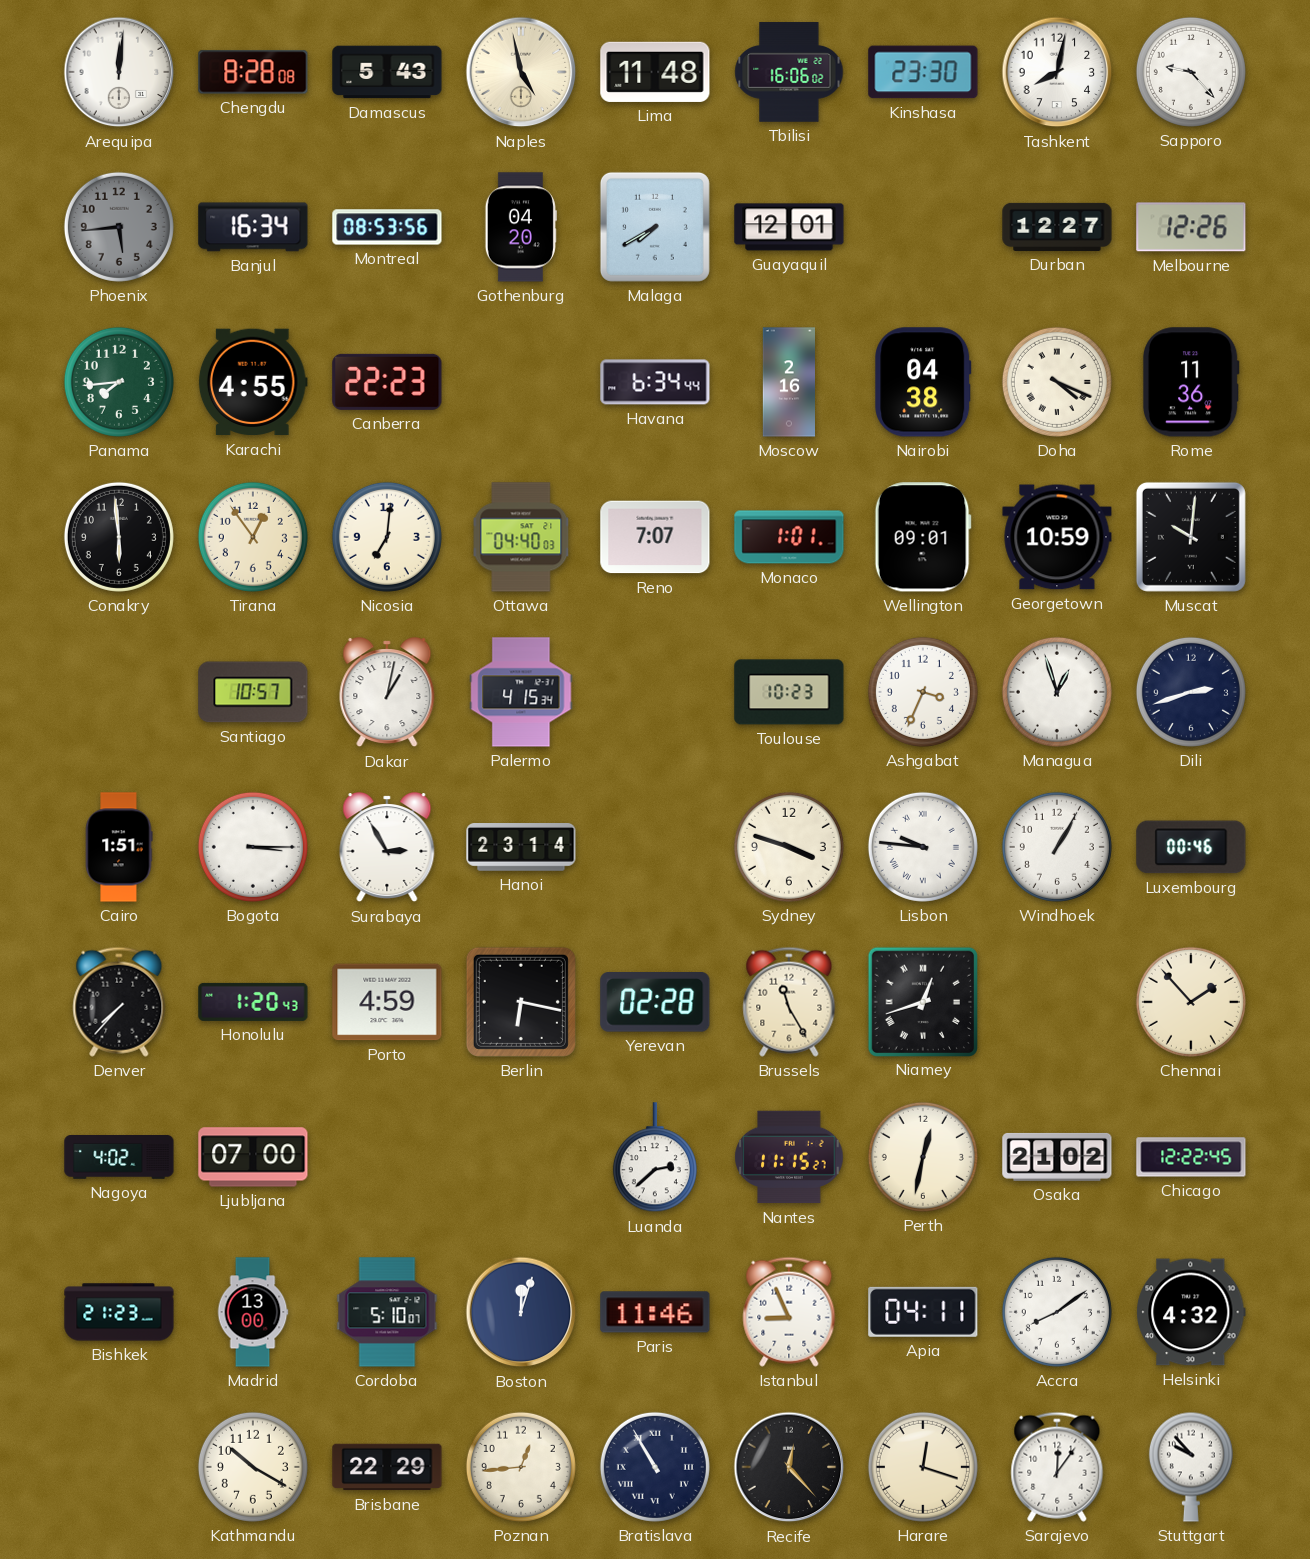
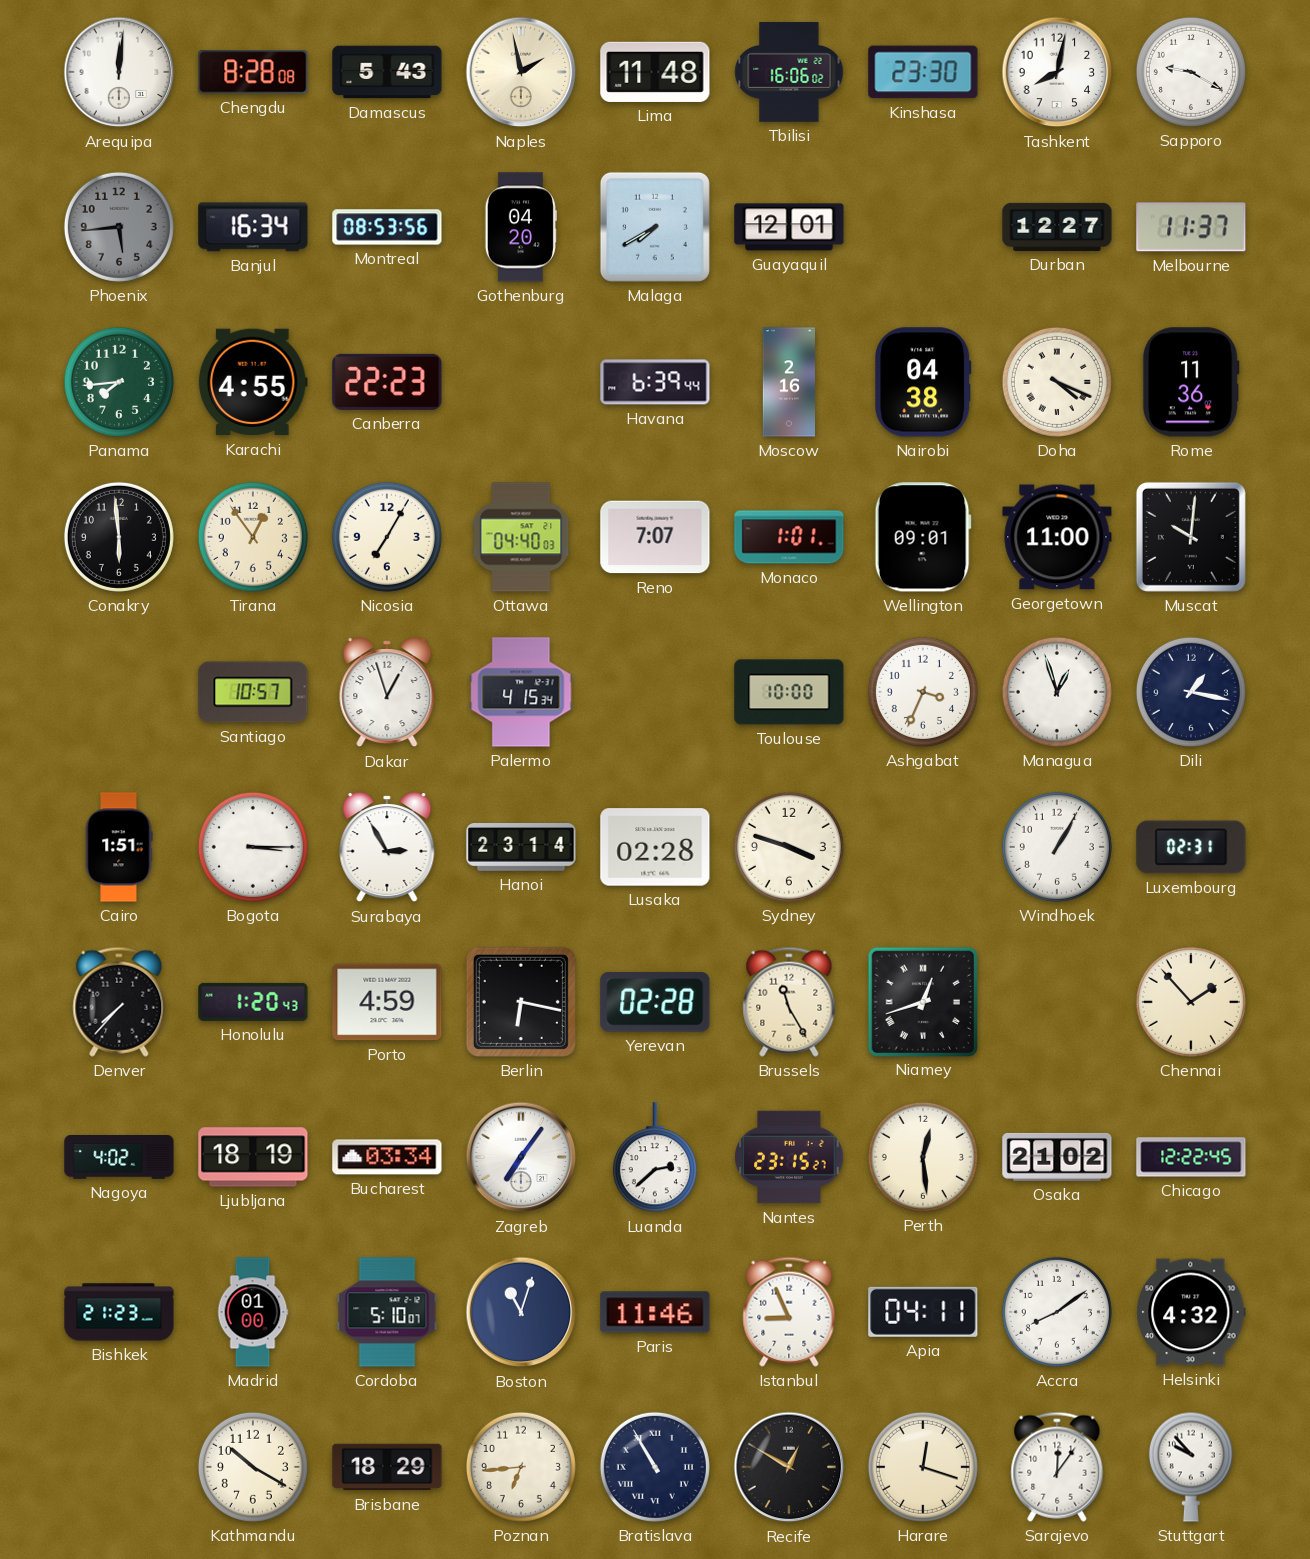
Naples: 4:58 -> 1:58 (521, 72)
Sapporo: 9:23 -> 9:20 (1191, 72)
Melbourne: 12:26 -> 11:37 (1191, 227)
Havana: 6:34 -> 6:39 (655, 382)
Nicosia: 7:01 -> 7:05 (387, 537)
Georgetown: 10:59 -> 11:00 (1057, 537)
Dakar: 1:02 -> 12:57 (387, 693)
Toulouse: 10:23 -> 10:00 (789, 692)
Dili: 2:42 -> 1:17 (1191, 692)
Lusaka: none -> 02:28 (655, 847)
Lisbon: 9:46 -> none (923, 847)
Luxembourg: 00:46 -> 02:31 (1191, 847)
Ljubljana: 07:00 -> 18:19 (253, 1157)
Bucharest: none -> 03:34 (387, 1157)
Zagreb: none -> 7:06 (521, 1157)
Nantes: 11:15 -> 23:15 (789, 1157)
Perth: 12:32 -> 12:29 (923, 1157)
Madrid: 13:00 -> 01:00 (253, 1312)
Boston: 12:03 -> 11:03 (521, 1312)
Brisbane: 22:29 -> 18:29 (387, 1467)
Poznan: 12:44 -> 6:44 (521, 1467)
Recife: 12:23 -> 12:50 (789, 1467)
